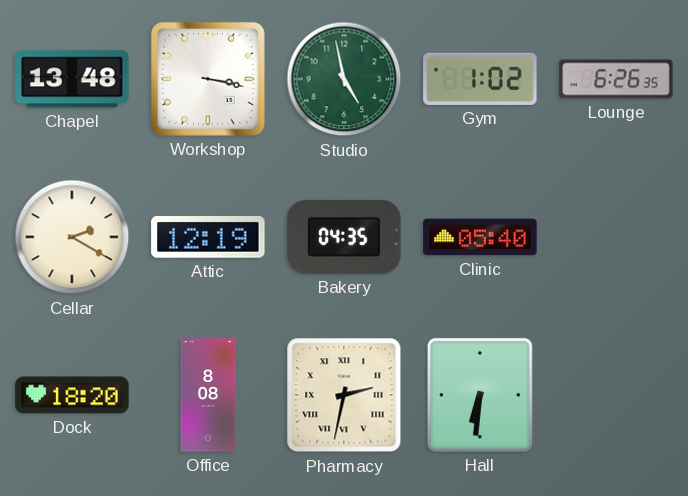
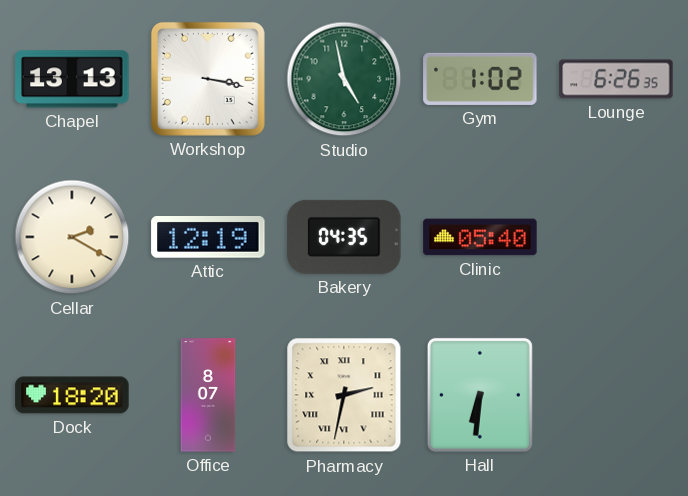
Chapel: 13:48 -> 13:13 (72, 79)
Office: 8:08 -> 8:07 (208, 395)
